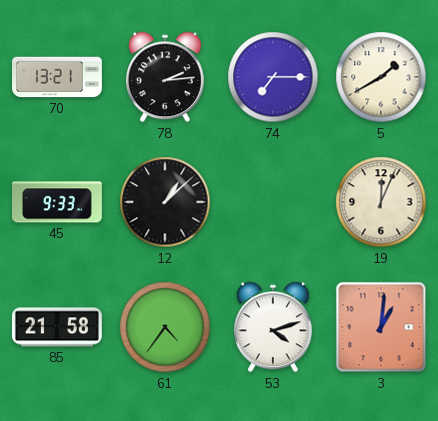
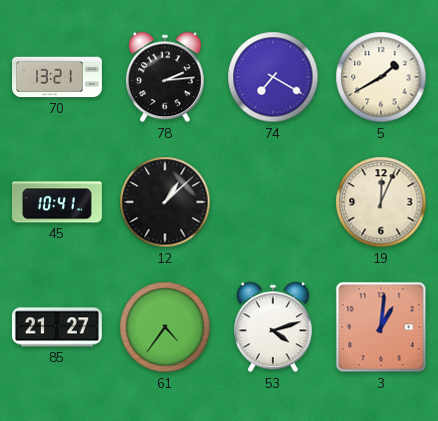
74: 7:15 -> 7:20 (273, 77)
45: 9:33 -> 10:41 (57, 202)
85: 21:58 -> 21:27 (57, 327)
